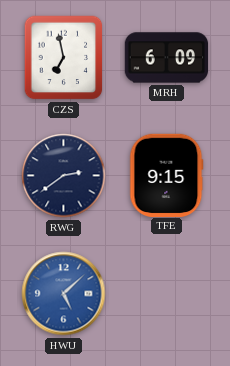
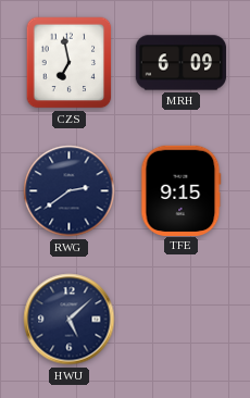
HWU dial: blue -> navy (70, 320)
